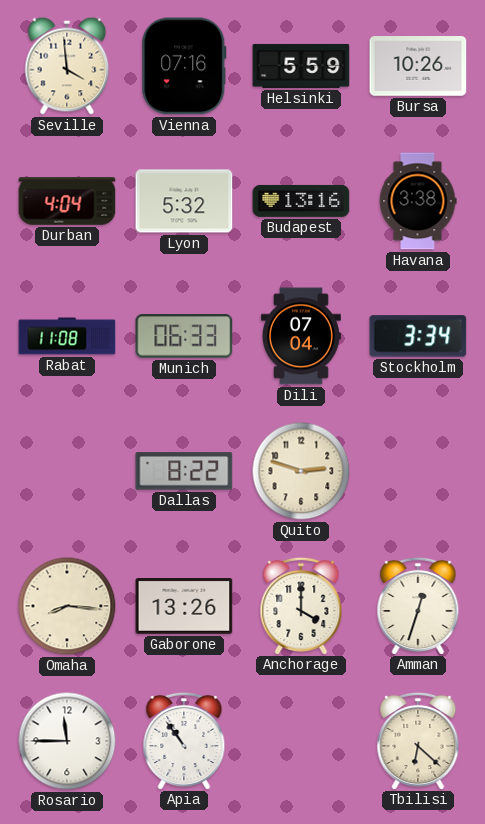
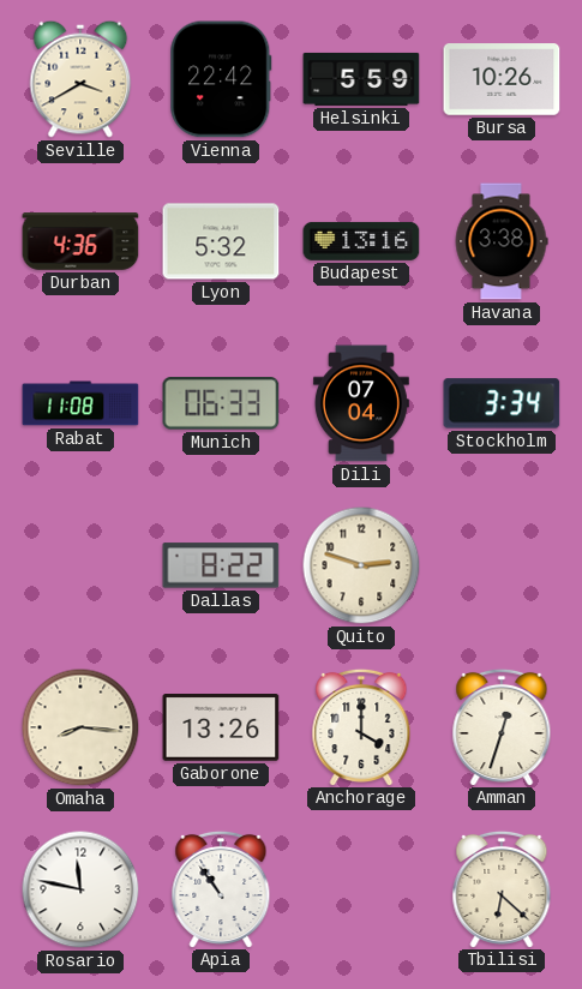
Seville: 3:59 -> 3:40 (80, 79)
Vienna: 07:16 -> 22:42 (221, 79)
Durban: 4:04 -> 4:36 (80, 241)
Rosario: 11:45 -> 11:47 (80, 889)
